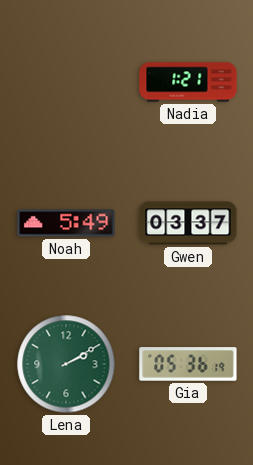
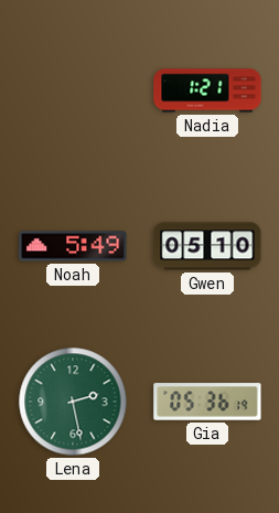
Gwen: 03:37 -> 05:10 (207, 246)
Lena: 2:10 -> 2:28 (73, 402)
